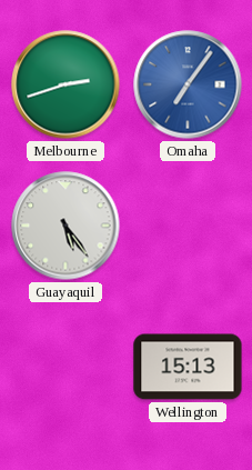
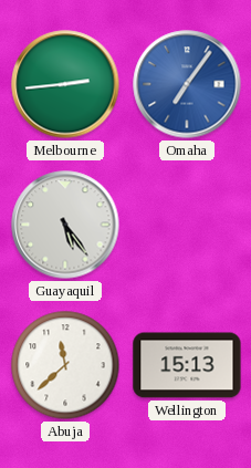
Melbourne: 2:42 -> 2:44 (65, 84)
Abuja: none -> 11:38 (65, 365)
